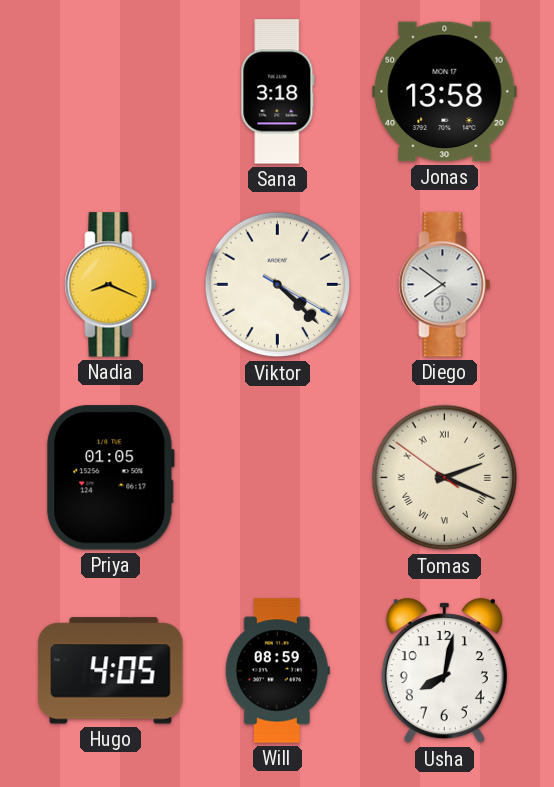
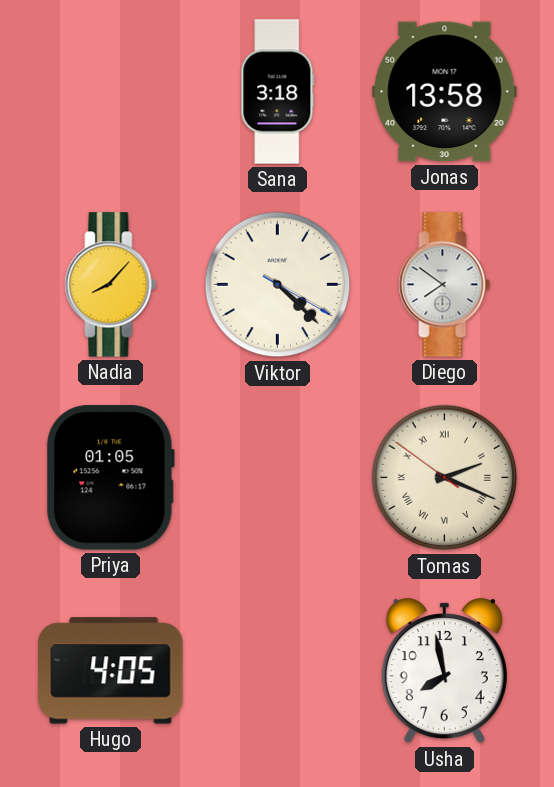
Nadia: 8:19 -> 8:07 (111, 285)
Will: 08:59 -> none (277, 671)
Usha: 8:02 -> 7:58 (444, 671)
